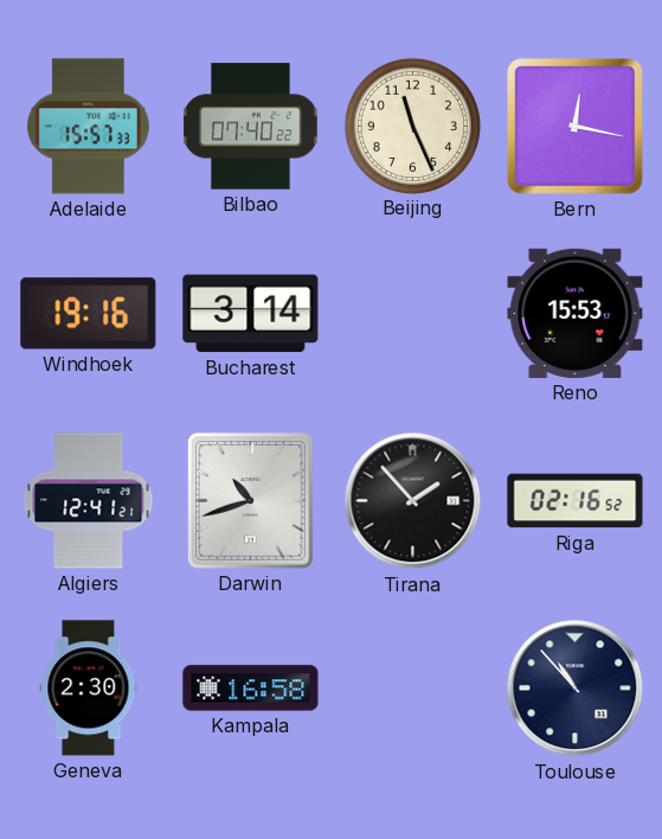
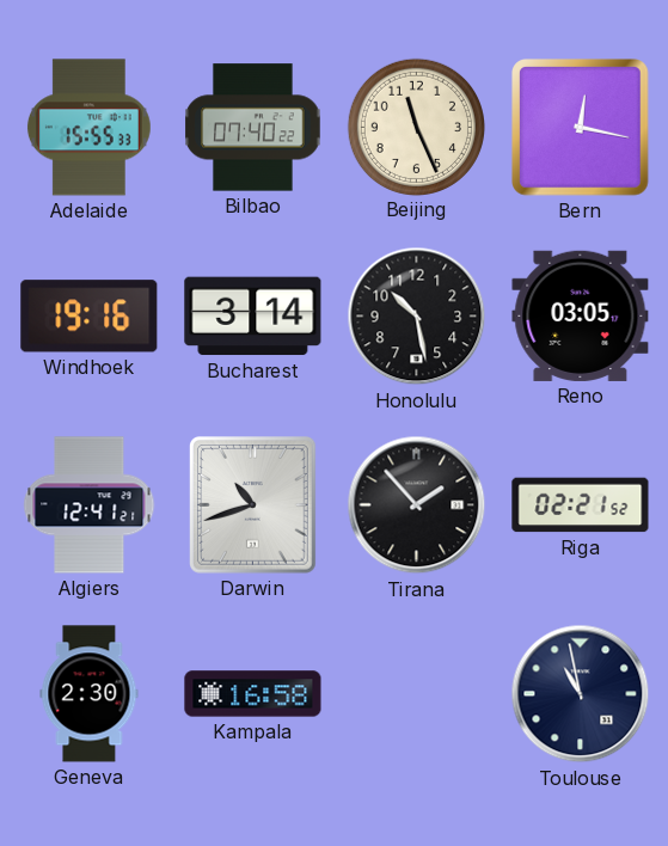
Adelaide: 15:57 -> 15:55 (88, 128)
Honolulu: none -> 10:28 (417, 317)
Reno: 15:53 -> 03:05 (581, 315)
Riga: 02:16 -> 02:21 (581, 505)
Toulouse: 10:53 -> 10:58 (581, 694)
